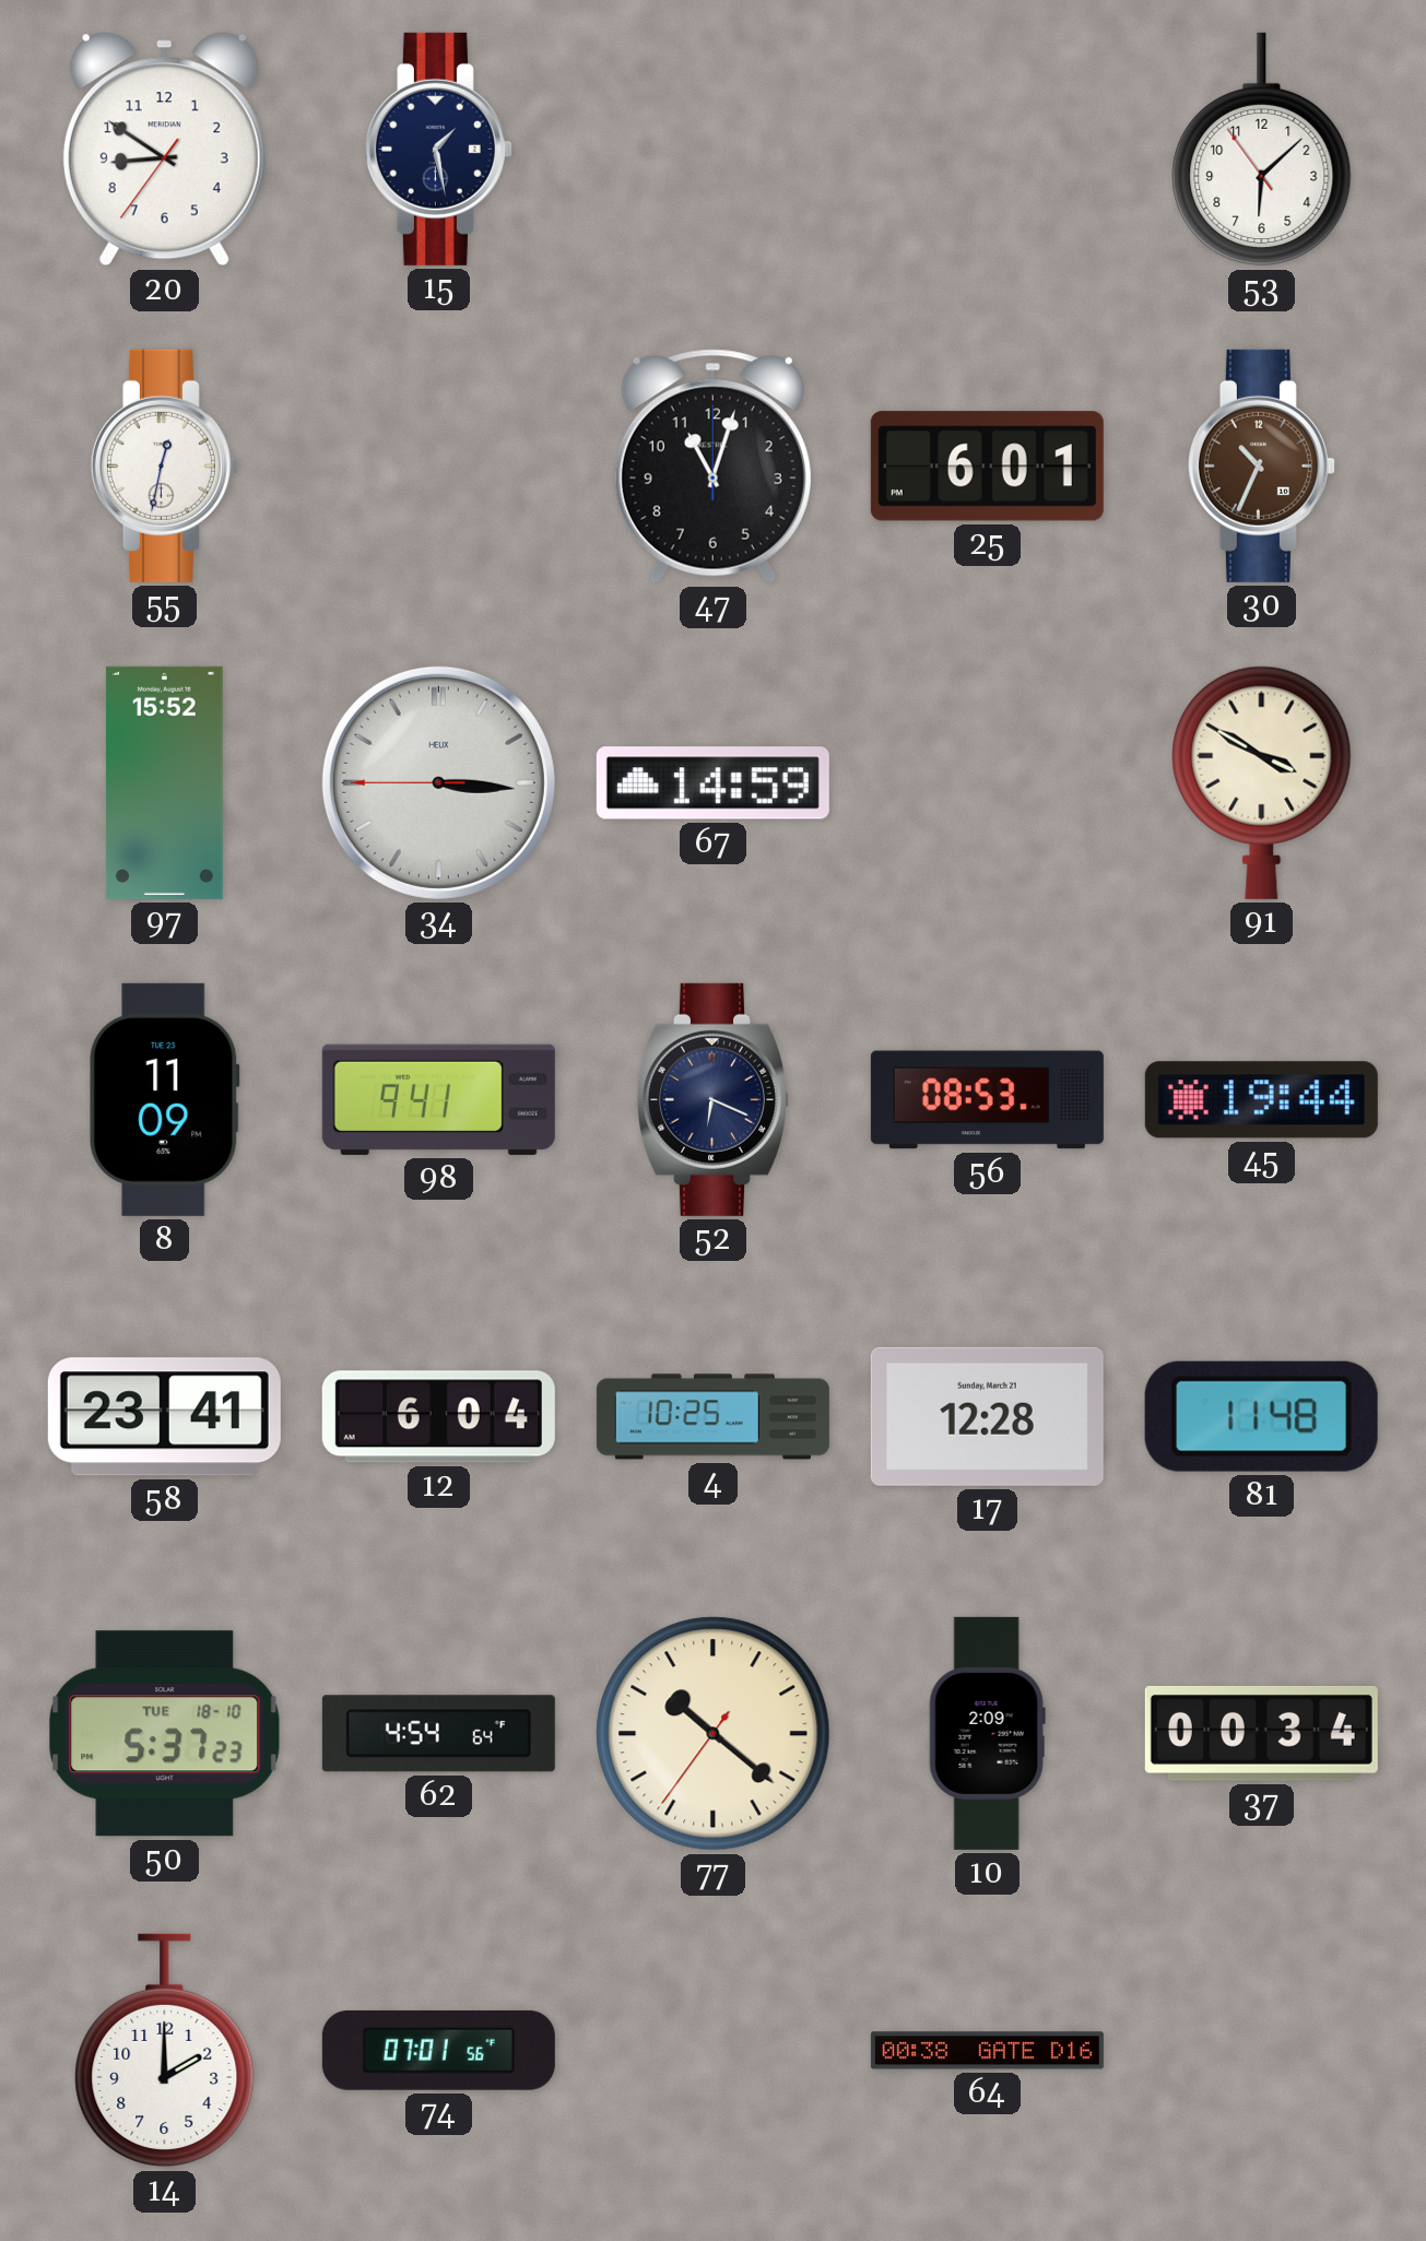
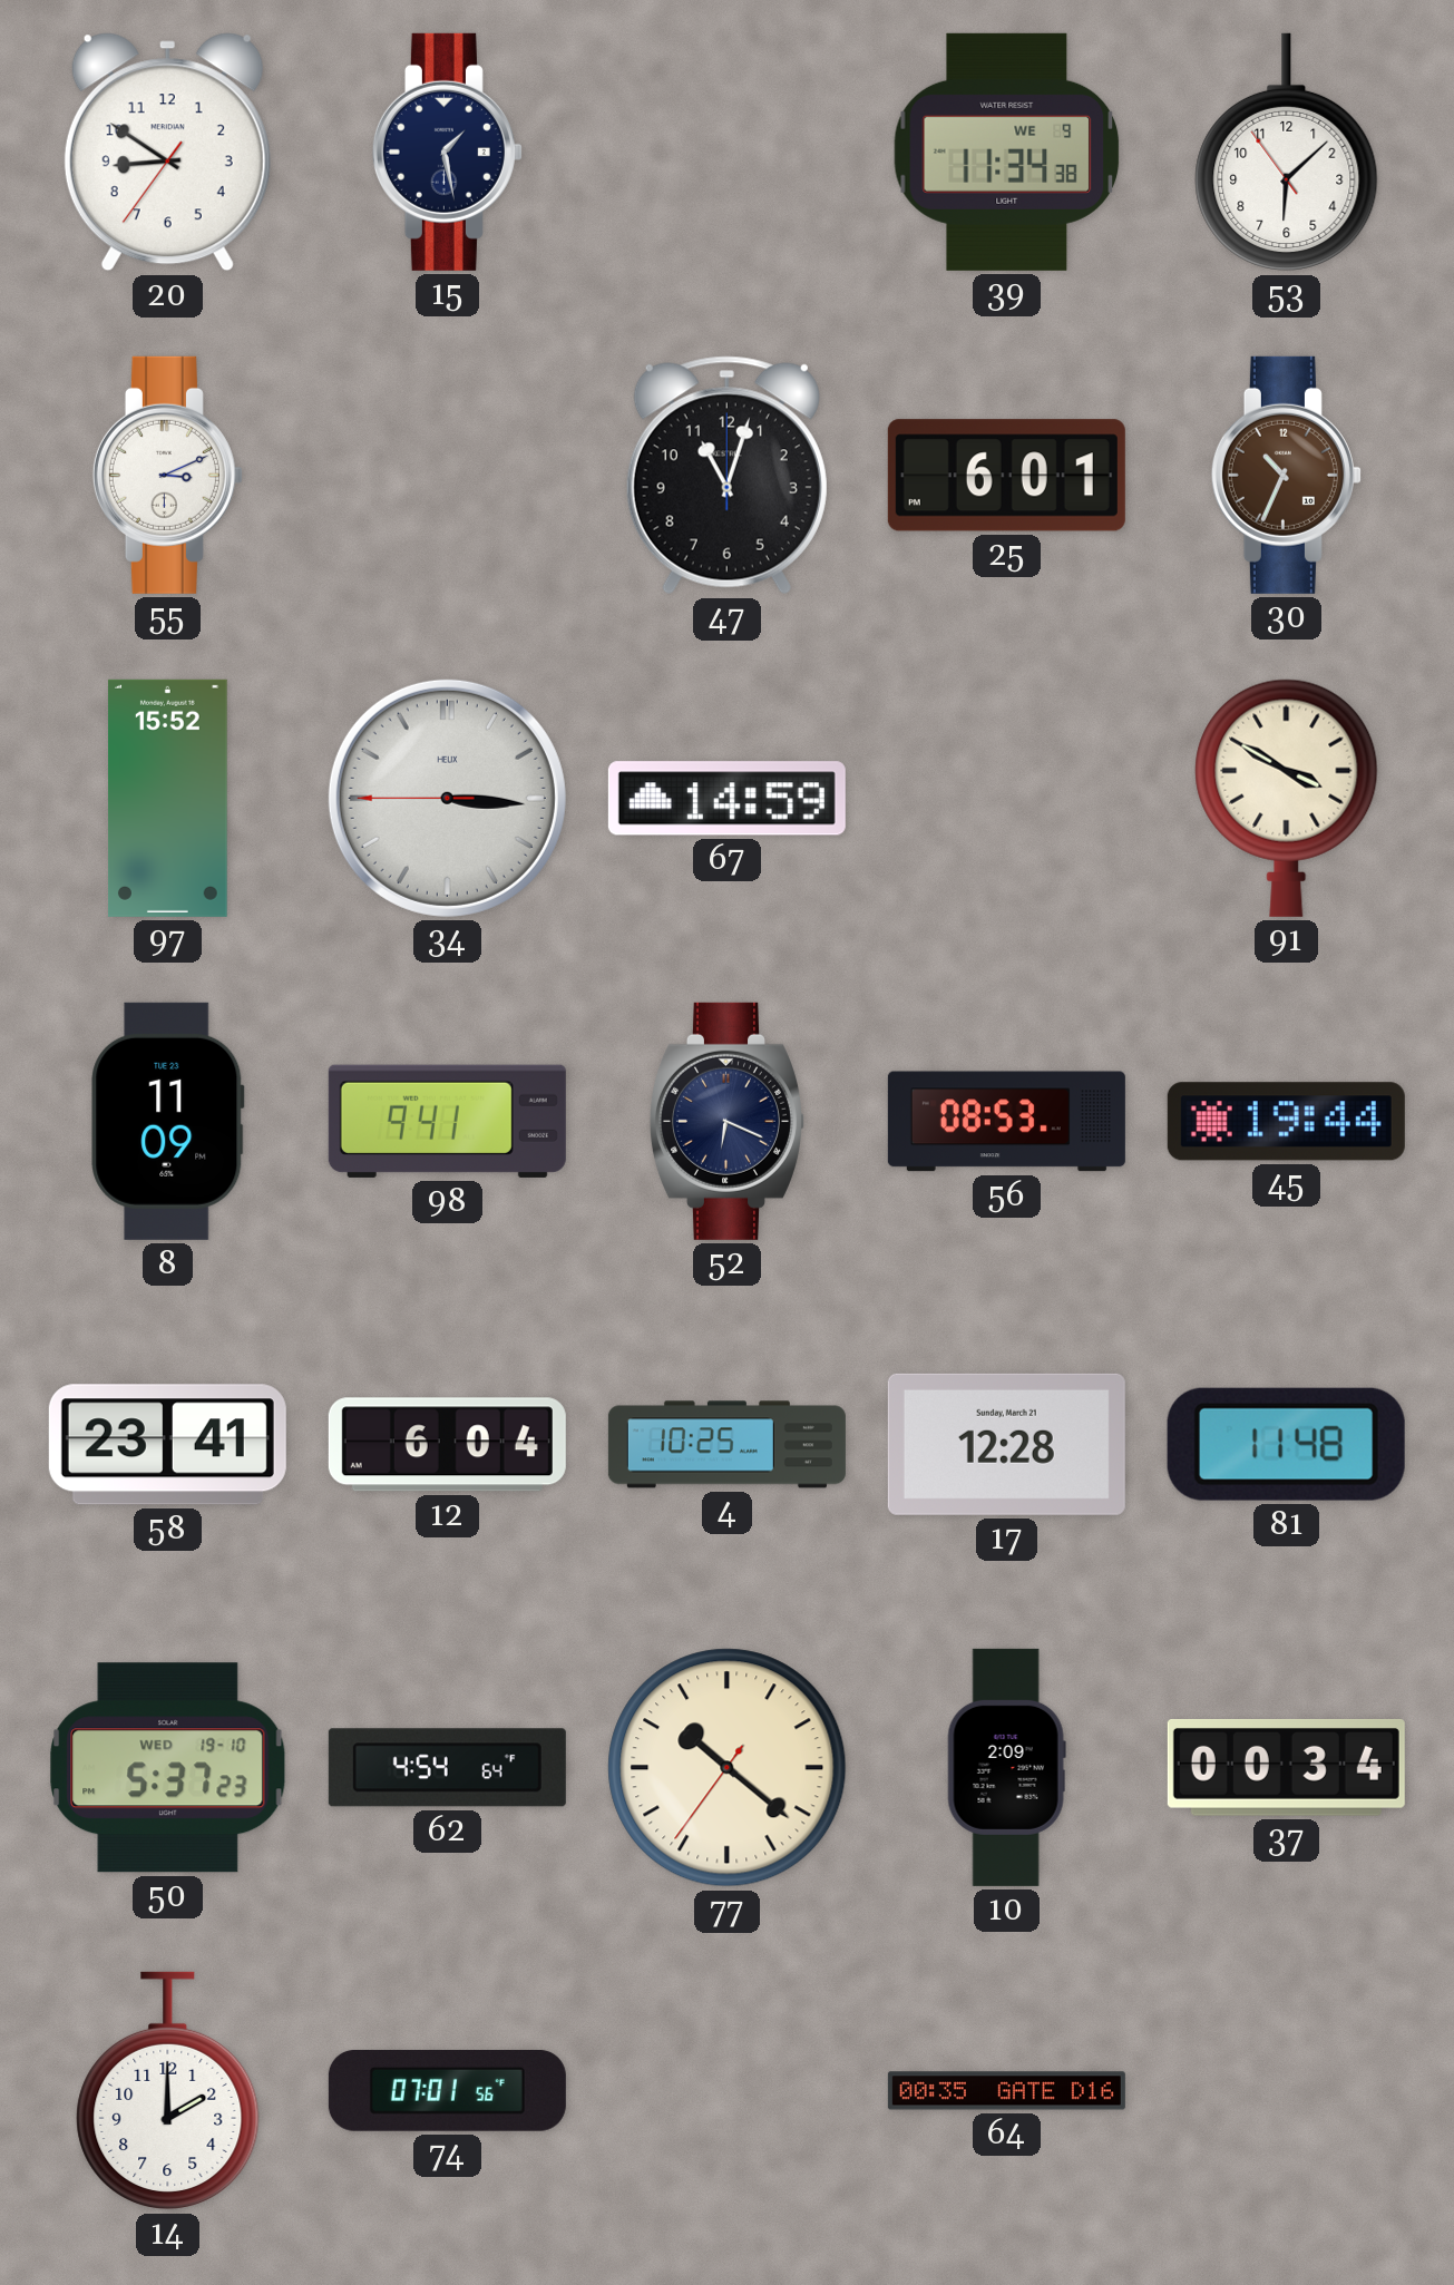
39: none -> 11:34 (1007, 152)
55: 12:32 -> 3:11 (167, 475)
50 date: TUE 18-10 -> WED 19-10 (168, 1768)
64: 00:38 -> 00:35 (1006, 2091)
